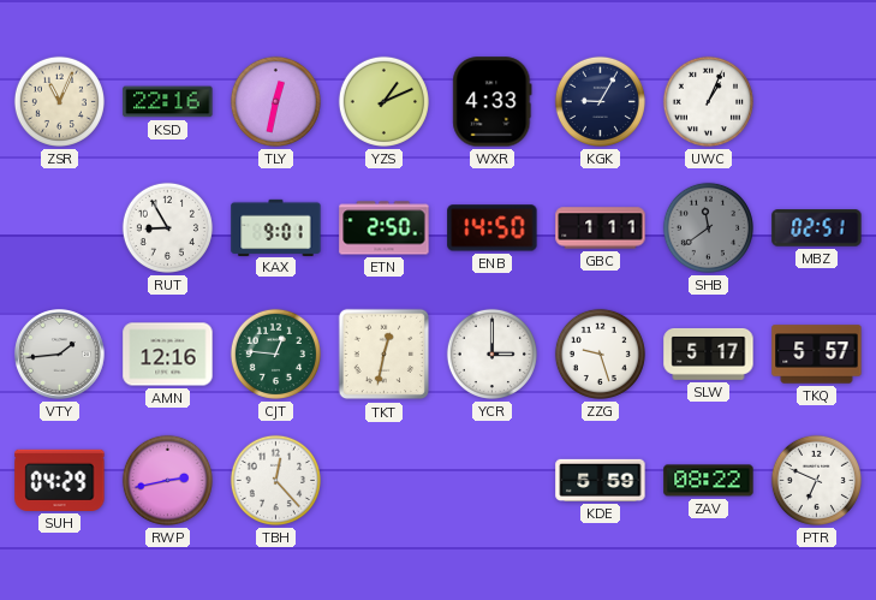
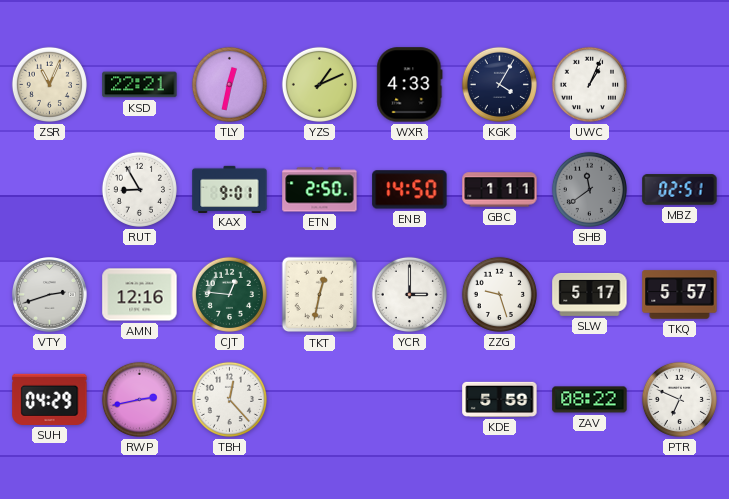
KSD: 22:16 -> 22:21 (140, 85)
KGK: 9:05 -> 4:05 (499, 84)
VTY: 1:44 -> 2:42 (50, 295)
